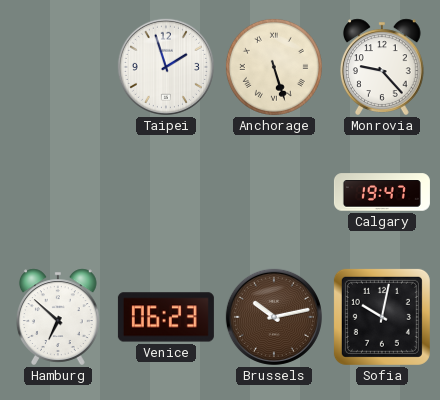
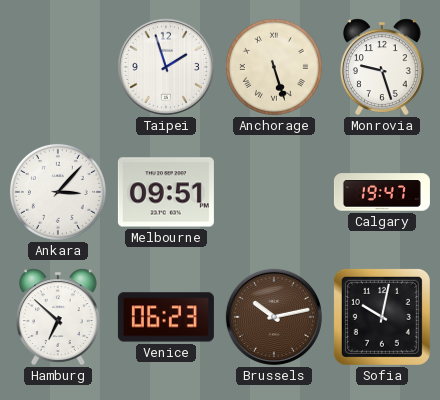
Monrovia: 9:23 -> 9:27 (383, 67)
Ankara: none -> 3:07 (58, 192)
Melbourne: none -> 09:51 (166, 192)
